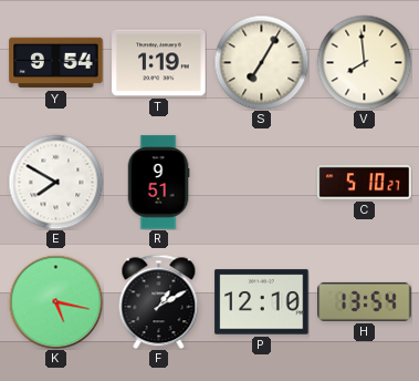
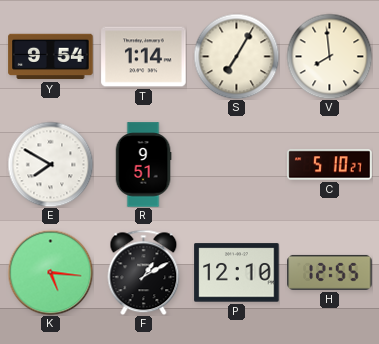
T: 1:19 -> 1:14 (144, 57)
K: 5:17 -> 5:16 (50, 272)
H: 13:54 -> 12:55 (330, 272)
